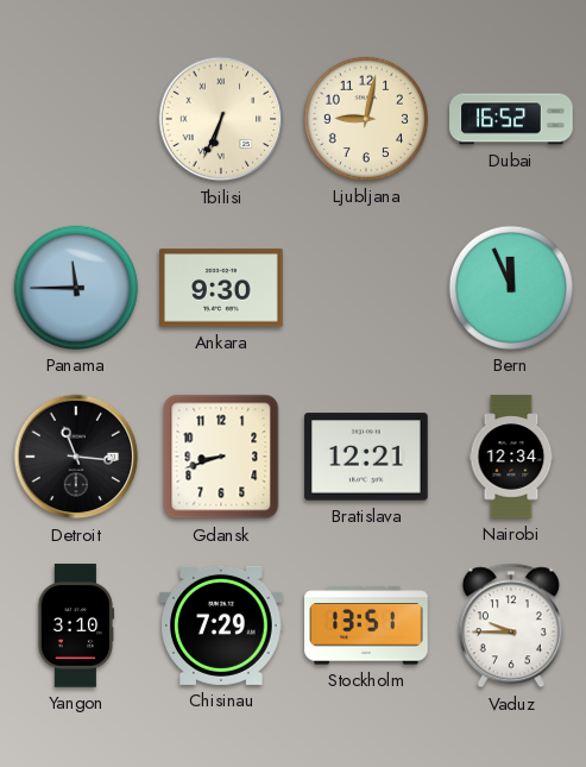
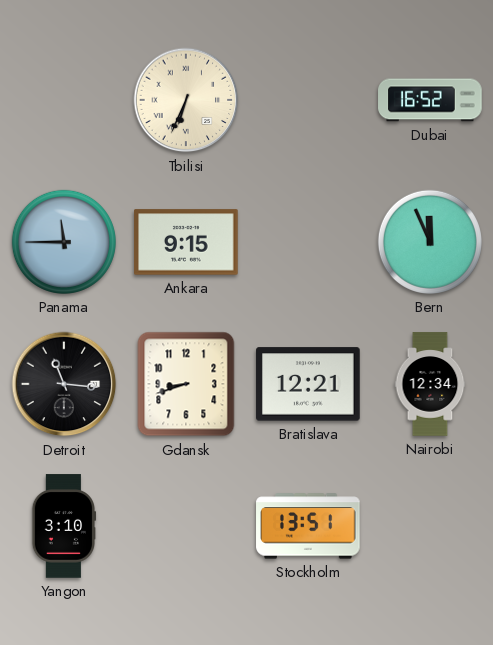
Ljubljana: 9:02 -> none (366, 119)
Ankara: 9:30 -> 9:15 (186, 242)
Chisinau: 7:29 -> none (221, 625)
Vaduz: 9:45 -> none (511, 625)
